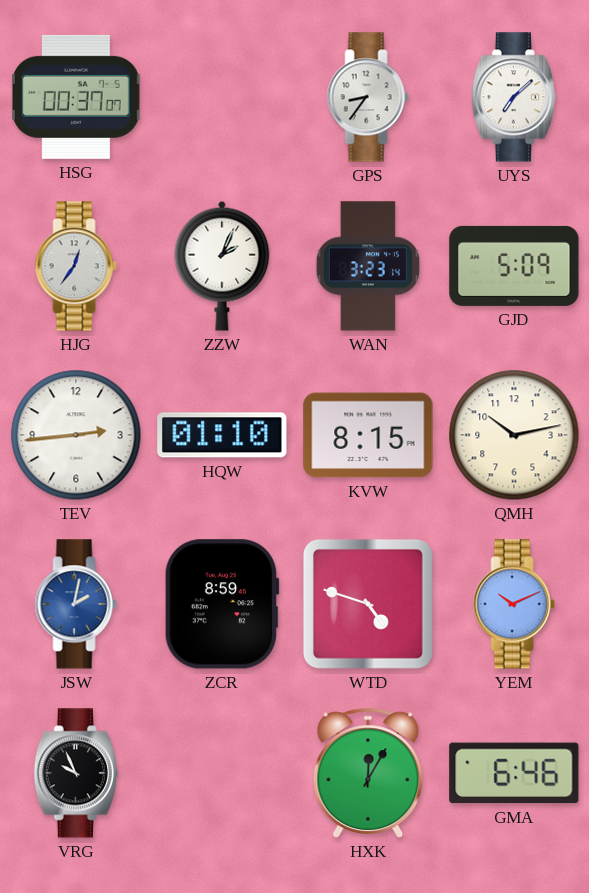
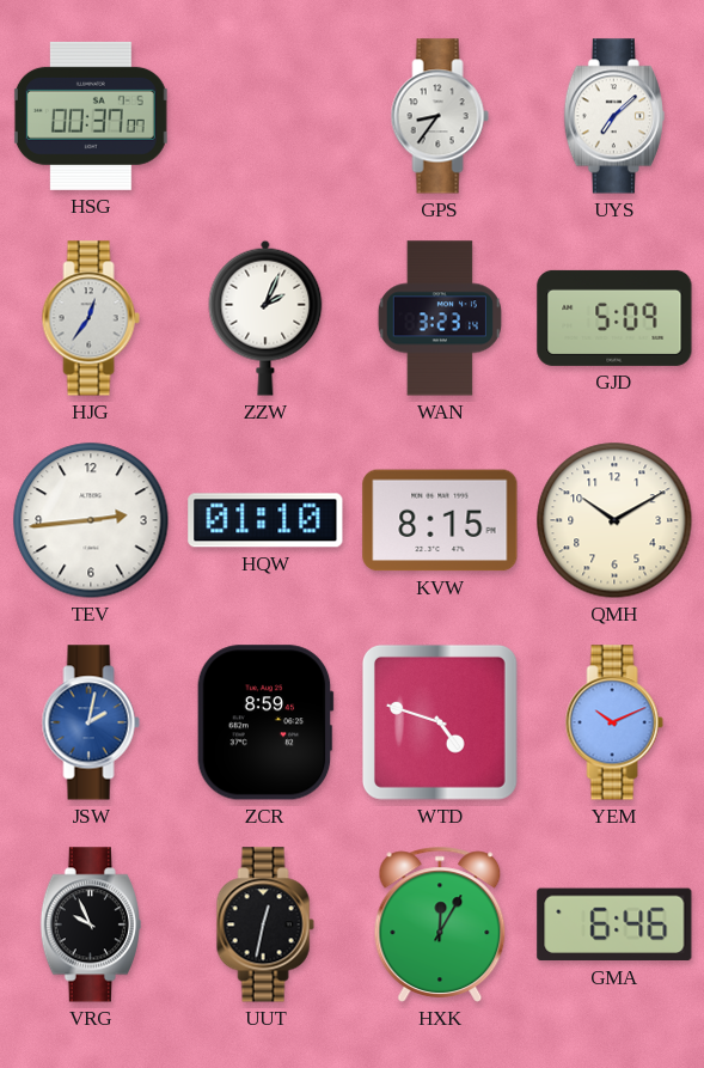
QMH: 10:13 -> 10:10 (614, 520)
UUT: none -> 12:32 (265, 924)
